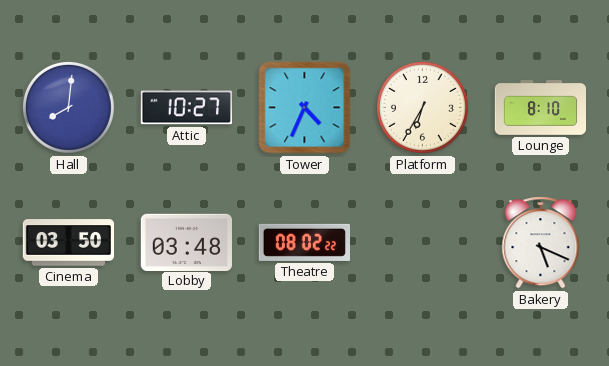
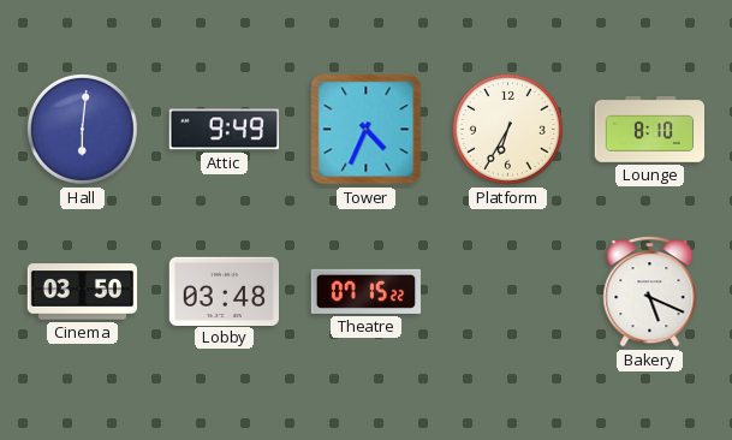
Hall: 8:01 -> 6:01 (82, 129)
Attic: 10:27 -> 9:49 (224, 130)
Theatre: 08:02 -> 07:15 (367, 291)
